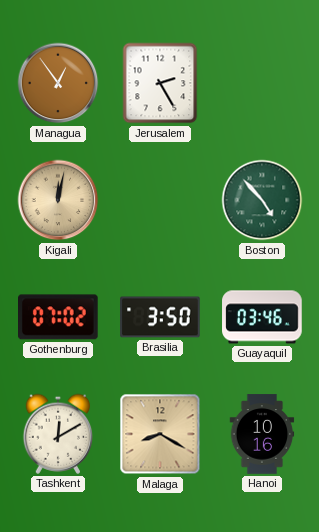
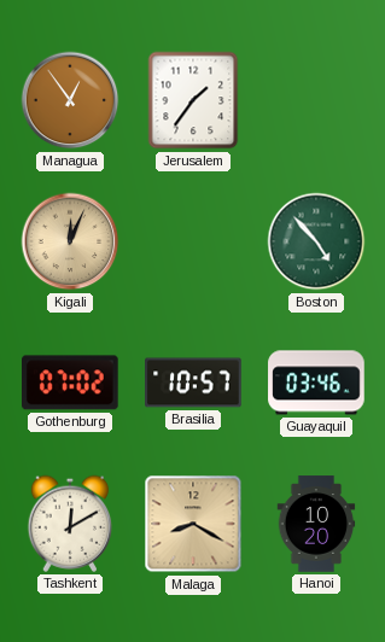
Jerusalem: 2:25 -> 1:36 (193, 100)
Kigali: 12:02 -> 12:04 (70, 241)
Brasilia: 3:50 -> 10:57 (193, 383)
Hanoi: 10:16 -> 10:20 (316, 524)
